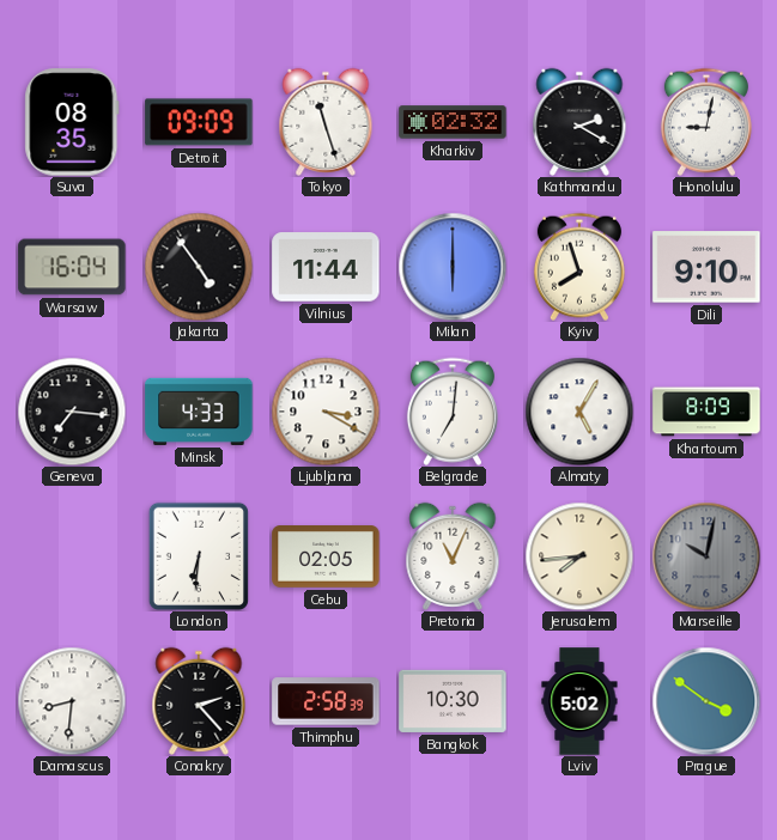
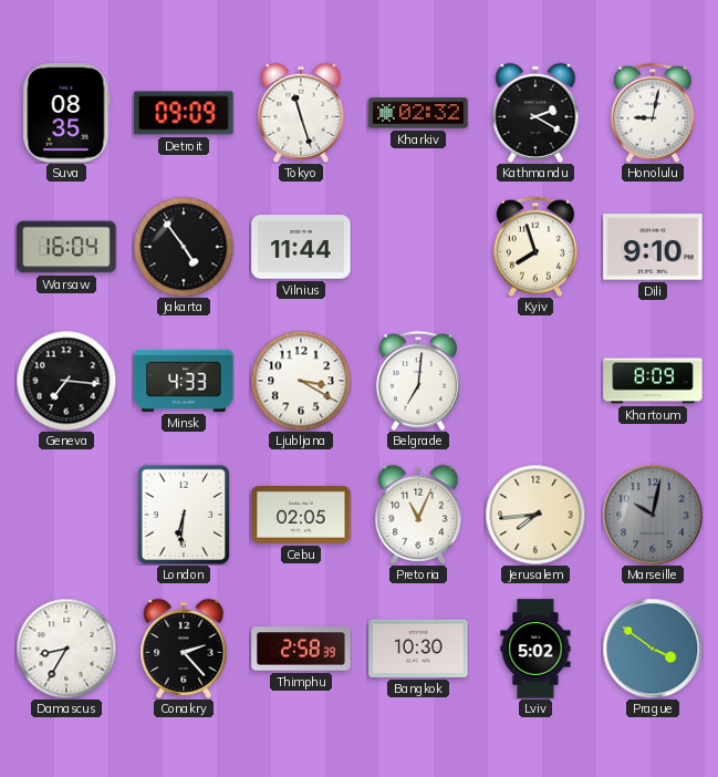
Milan: 6:00 -> none (453, 267)
Almaty: 5:05 -> none (579, 412)
Damascus: 8:31 -> 8:35 (66, 649)
